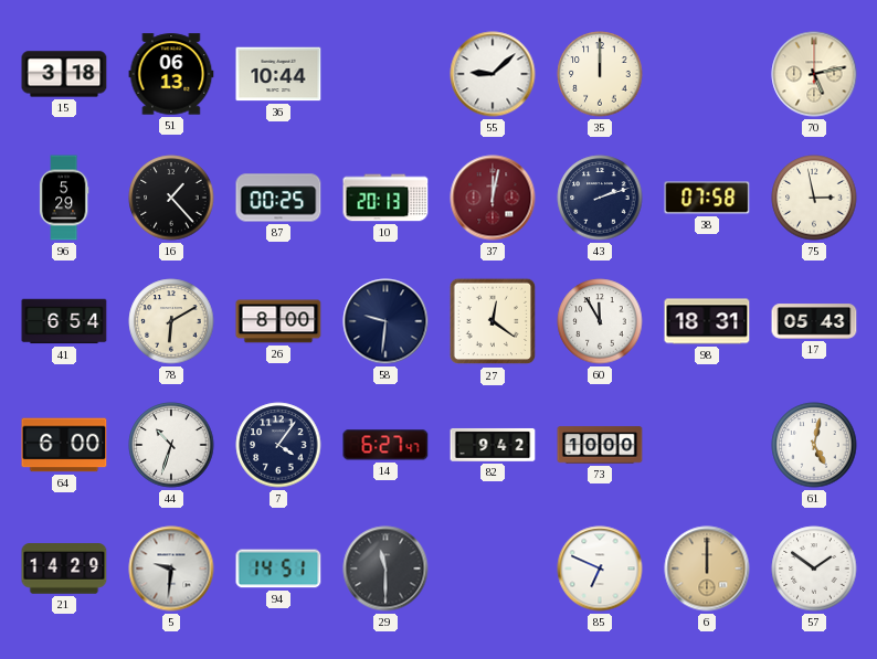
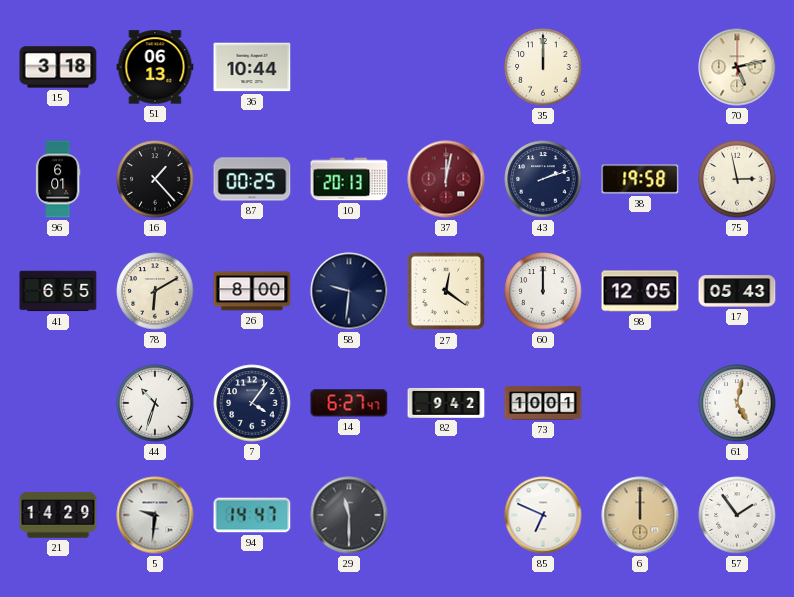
55: 9:08 -> none (493, 74)
96: 5:29 -> 6:01 (58, 179)
38: 07:58 -> 19:58 (640, 179)
41: 6:54 -> 6:55 (58, 291)
60: 11:55 -> 12:00 (543, 291)
98: 18:31 -> 12:05 (640, 291)
64: 6:00 -> none (64, 445)
73: 10:00 -> 10:01 (543, 403)
94: 14:51 -> 14:47 (252, 515)
57: 1:51 -> 1:54 (737, 515)
